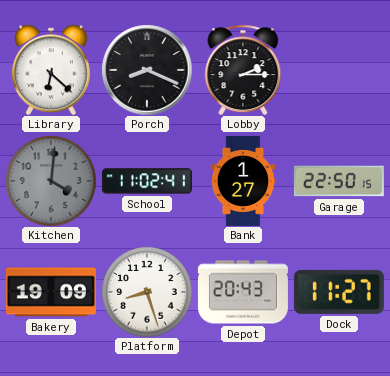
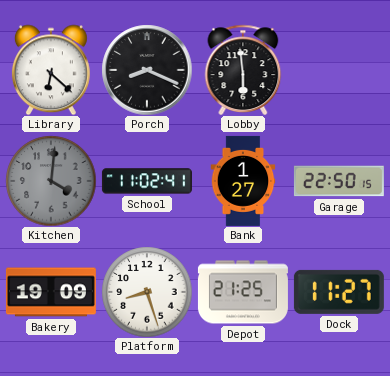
Lobby: 2:15 -> 5:59 (243, 70)
Depot: 20:43 -> 21:25 (243, 292)
